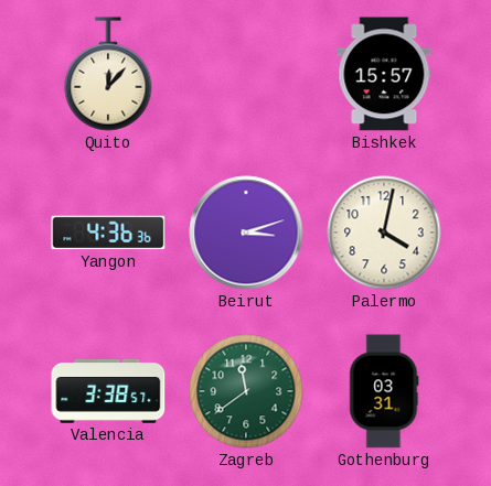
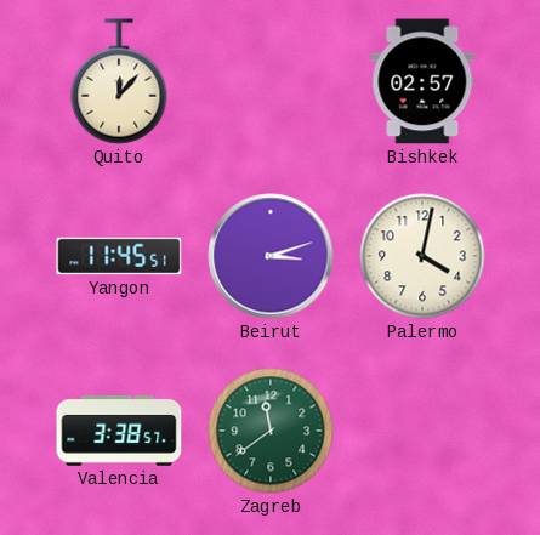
Bishkek: 15:57 -> 02:57 (422, 81)
Yangon: 4:36 -> 11:45 (119, 256)
Gothenburg: 03:31 -> none (384, 391)
